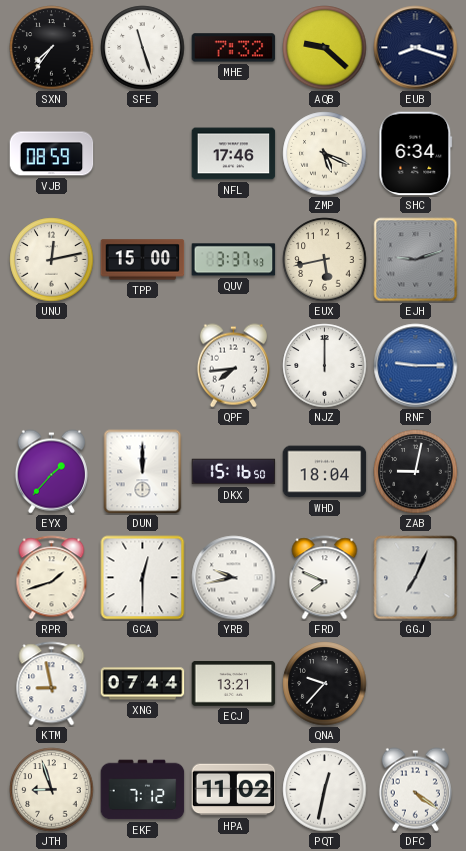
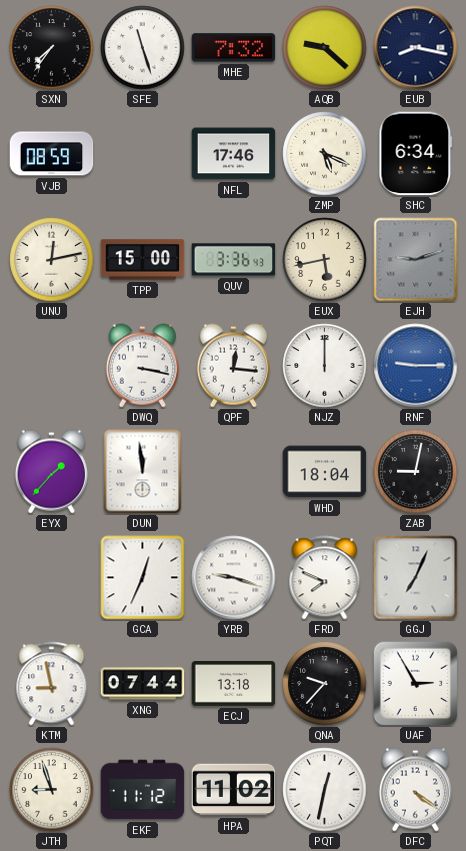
EUB: 8:18 -> 8:17 (416, 48)
QUV: 3:37 -> 3:36 (234, 260)
DWQ: none -> 3:17 (142, 366)
QPF: 7:44 -> 12:16 (233, 366)
DUN: 12:00 -> 11:59 (143, 472)
DKX: 15:16 -> none (234, 472)
RPR: 1:42 -> none (52, 578)
GCA: 12:30 -> 12:34 (143, 578)
YRB: 9:43 -> 9:18 (234, 578)
ECJ: 13:21 -> 13:18 (234, 683)
UAF: none -> 2:55 (415, 683)
EKF: 7:12 -> 11:12 (143, 790)
